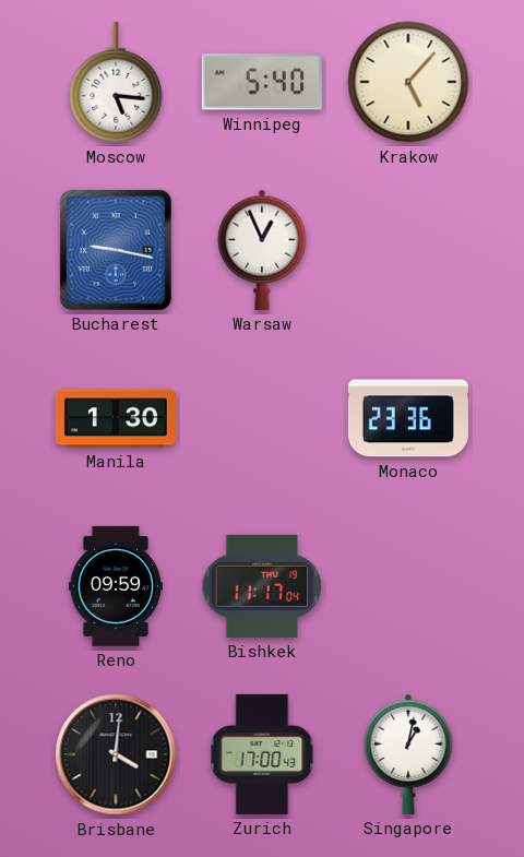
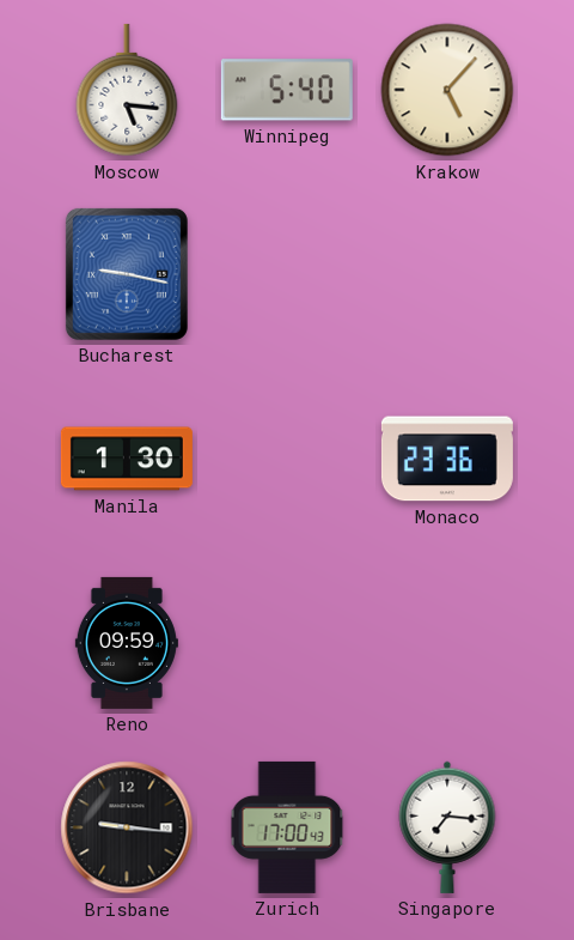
Warsaw: 12:56 -> none (262, 250)
Bishkek: 11:17 -> none (262, 586)
Brisbane: 4:01 -> 9:16 (127, 827)
Singapore: 1:02 -> 7:16 (447, 827)
